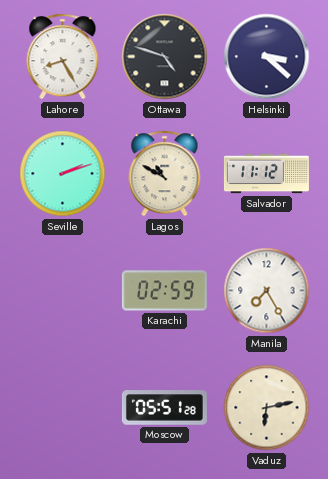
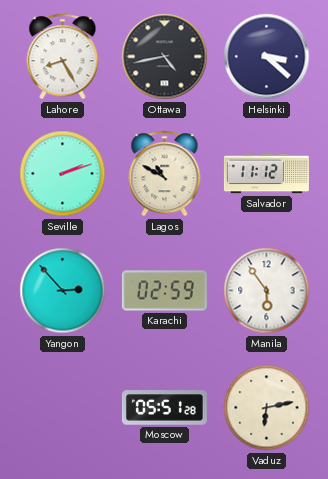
Ottawa: 4:48 -> 4:43 (165, 57)
Yangon: none -> 2:53 (63, 291)
Manila: 7:25 -> 5:54 (267, 291)
